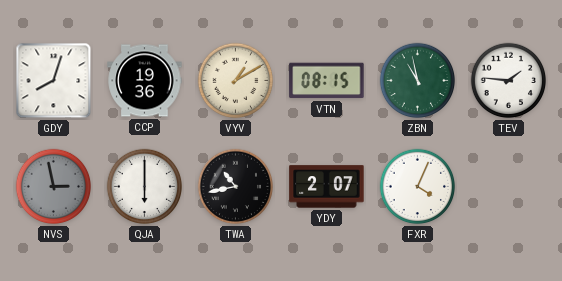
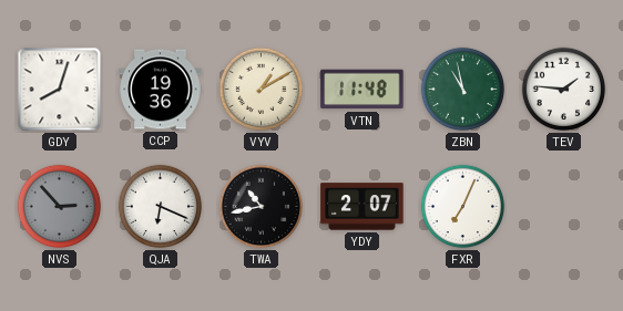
VTN: 08:15 -> 11:48 (362, 90)
NVS: 2:58 -> 2:53 (60, 207)
QJA: 6:00 -> 6:19 (161, 207)
FXR: 4:04 -> 7:04 (463, 207)
